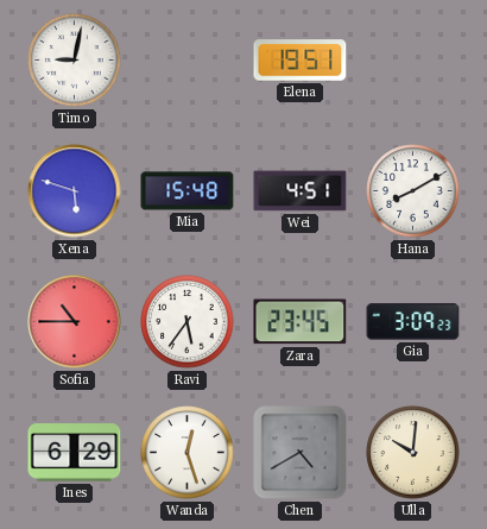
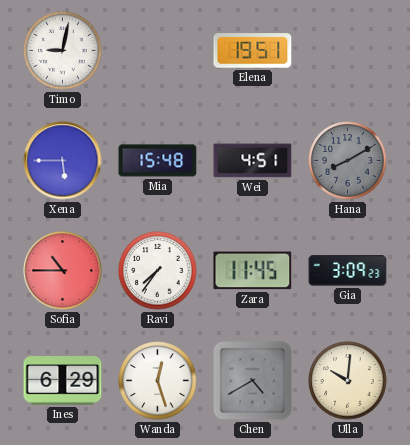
Xena: 5:48 -> 5:45 (63, 161)
Hana dial: white -> grey (348, 161)
Ravi: 5:36 -> 7:36 (158, 271)
Zara: 23:45 -> 11:45 (253, 271)
